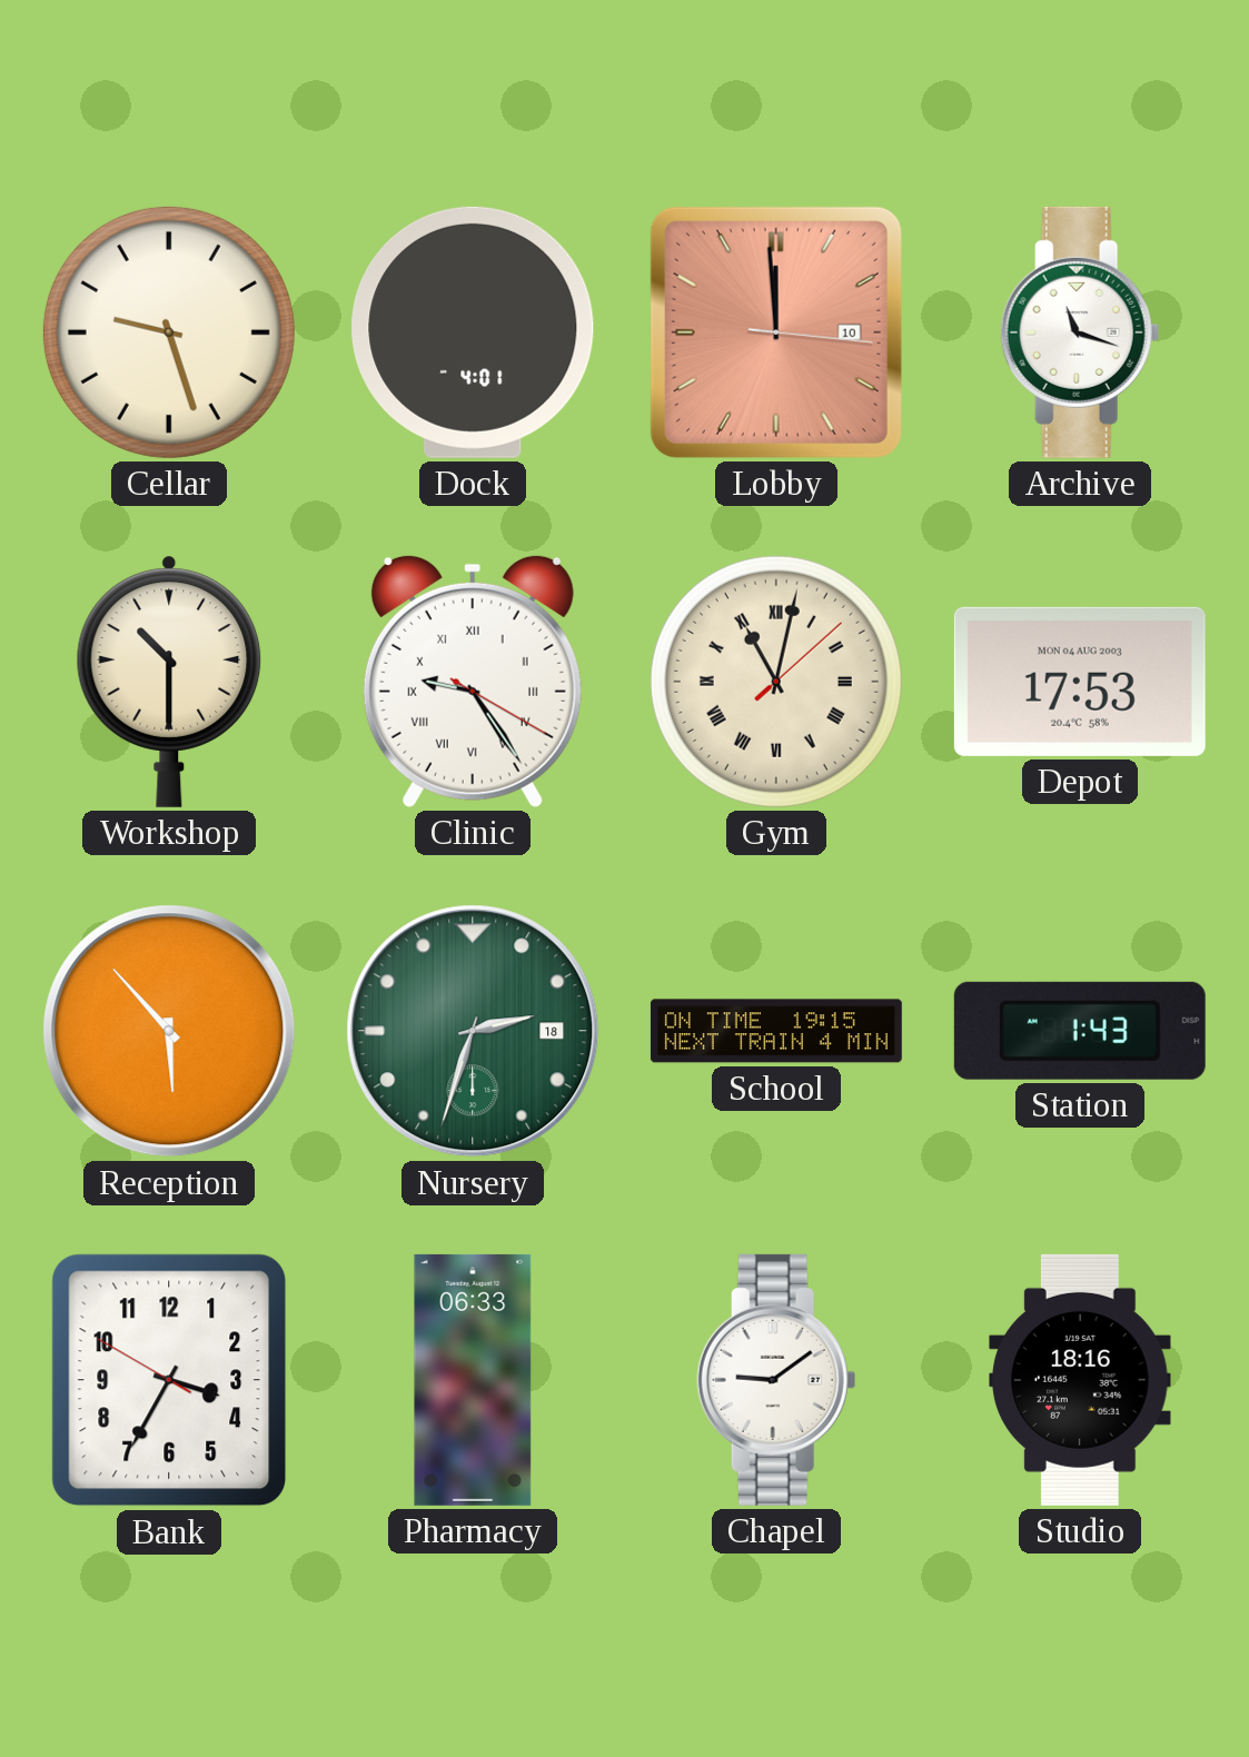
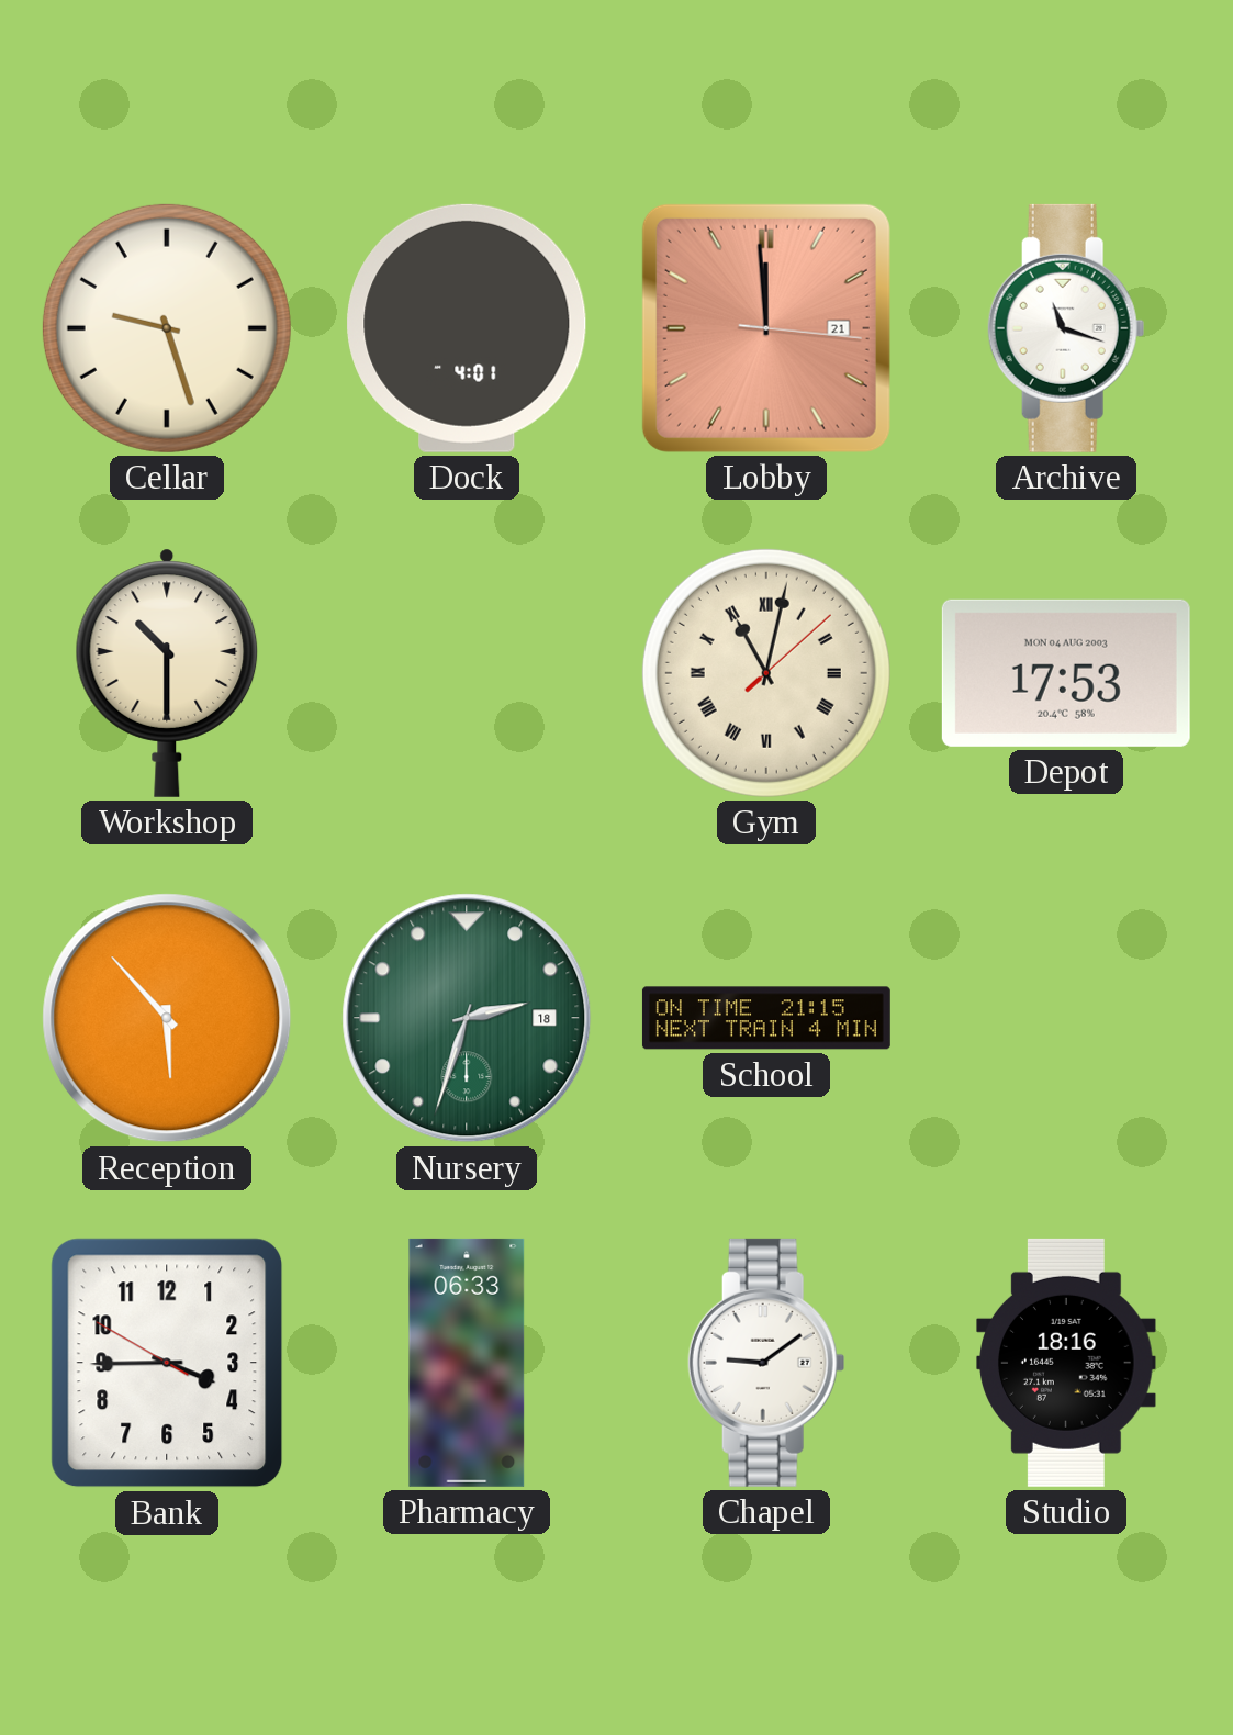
Lobby date: 10 -> 21 (766, 328)
Clinic: 9:24 -> none (473, 681)
School: 19:15 -> 21:15 (766, 1018)
Station: 1:43 -> none (1080, 1031)
Bank: 3:34 -> 3:44 (167, 1363)
